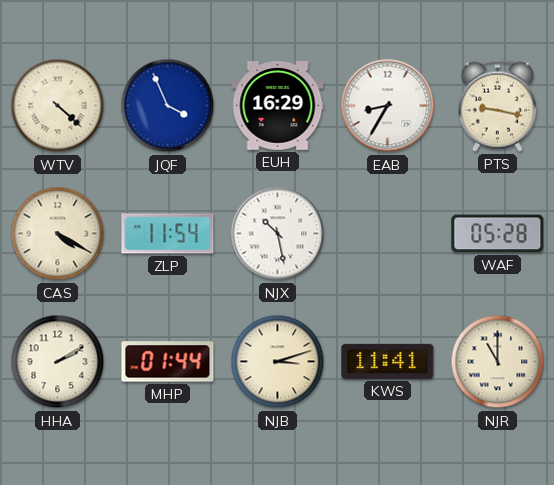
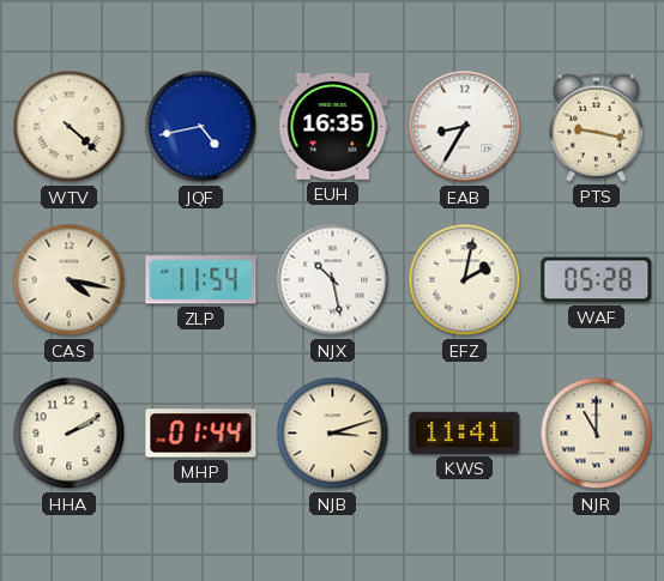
JQF: 3:56 -> 4:43 (201, 127)
EUH: 16:29 -> 16:35 (333, 127)
CAS: 4:20 -> 4:17 (70, 280)
EFZ: none -> 2:02 (465, 280)
